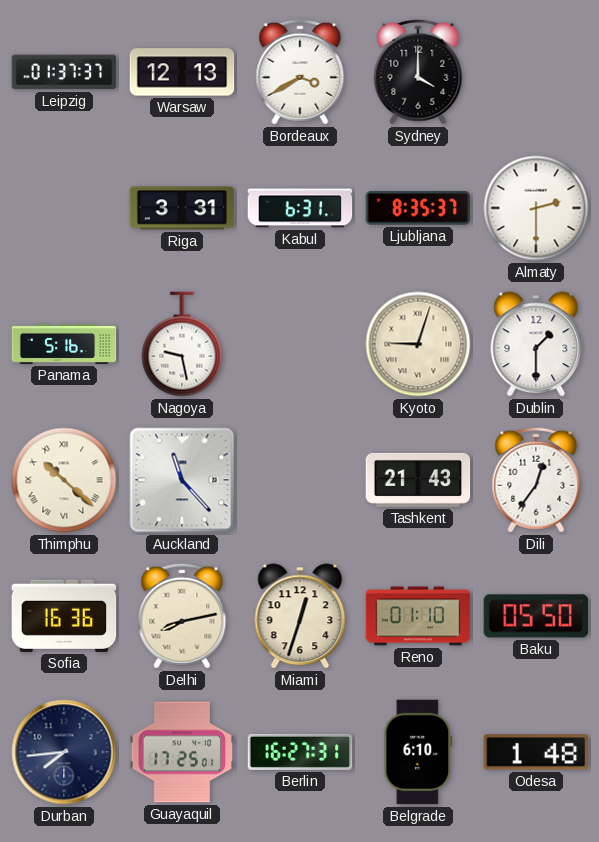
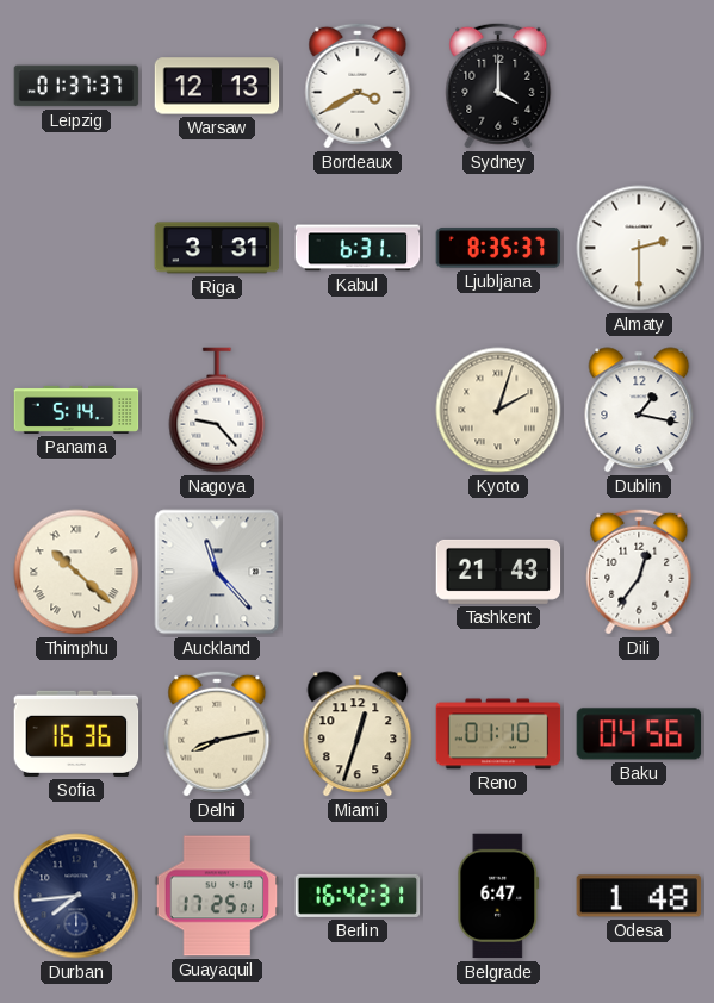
Panama: 5:16 -> 5:14 (76, 410)
Nagoya: 9:28 -> 9:23 (217, 410)
Kyoto: 9:03 -> 2:03 (498, 410)
Dublin: 1:30 -> 1:17 (639, 410)
Baku: 05:50 -> 04:56 (639, 734)
Berlin: 16:27 -> 16:42 (358, 896)
Belgrade: 6:10 -> 6:47 (498, 896)
